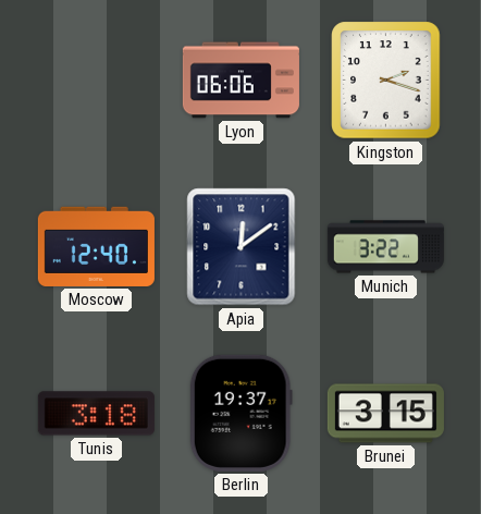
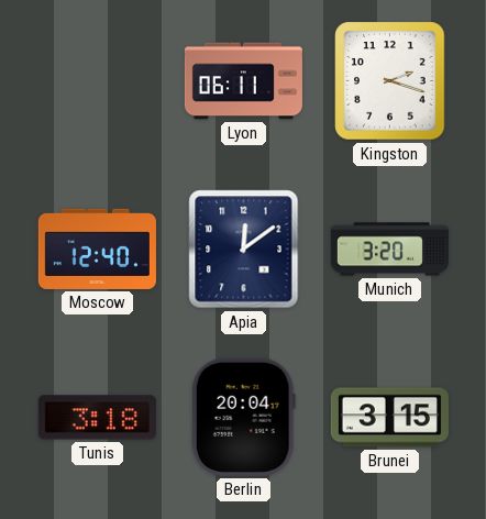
Lyon: 06:06 -> 06:11 (243, 81)
Munich: 3:22 -> 3:20 (389, 250)
Berlin: 19:37 -> 20:04 (243, 417)
